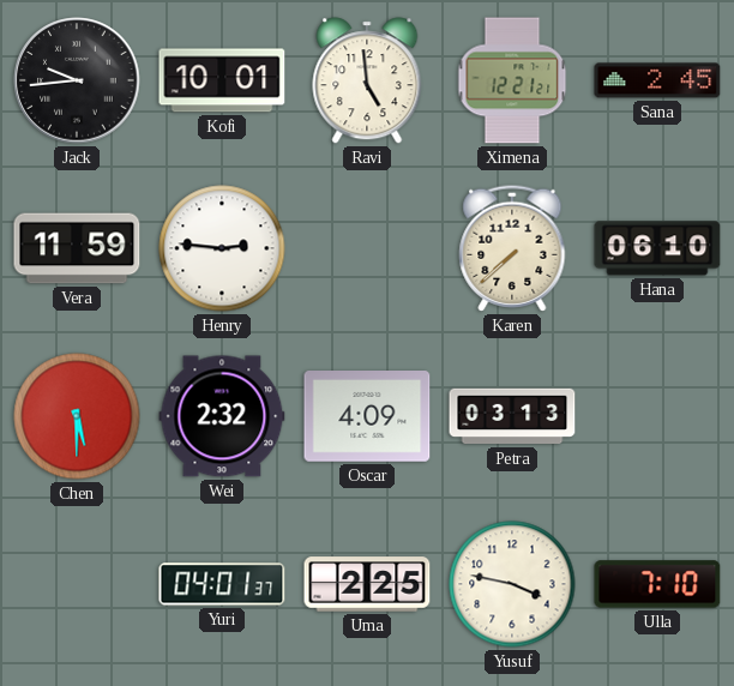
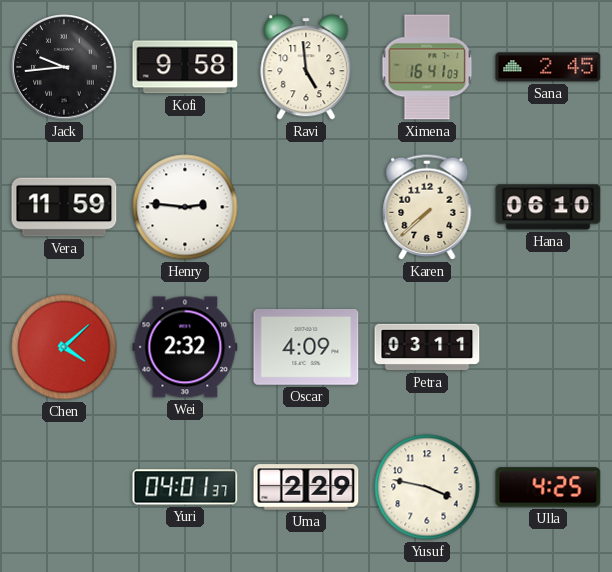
Kofi: 10:01 -> 9:58 (185, 67)
Ximena: 12:21 -> 16:41 (427, 67)
Chen: 5:30 -> 4:08 (64, 347)
Petra: 03:13 -> 03:11 (427, 347)
Uma: 2:25 -> 2:29 (306, 487)
Ulla: 7:10 -> 4:25 (548, 487)
